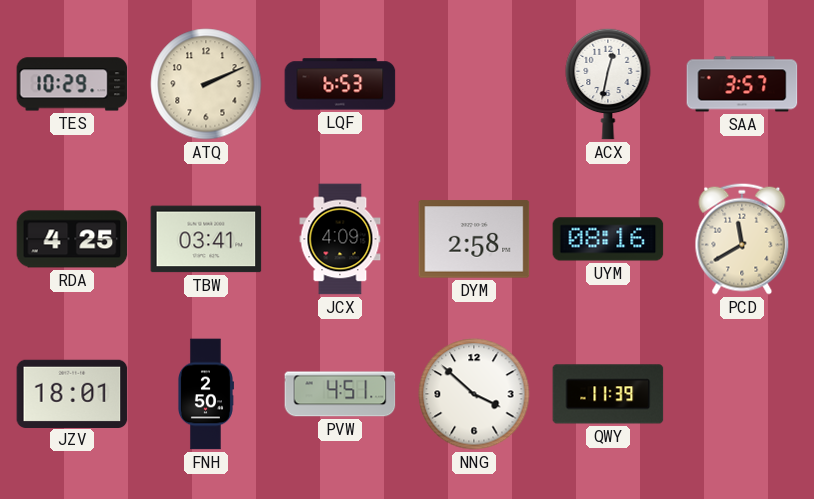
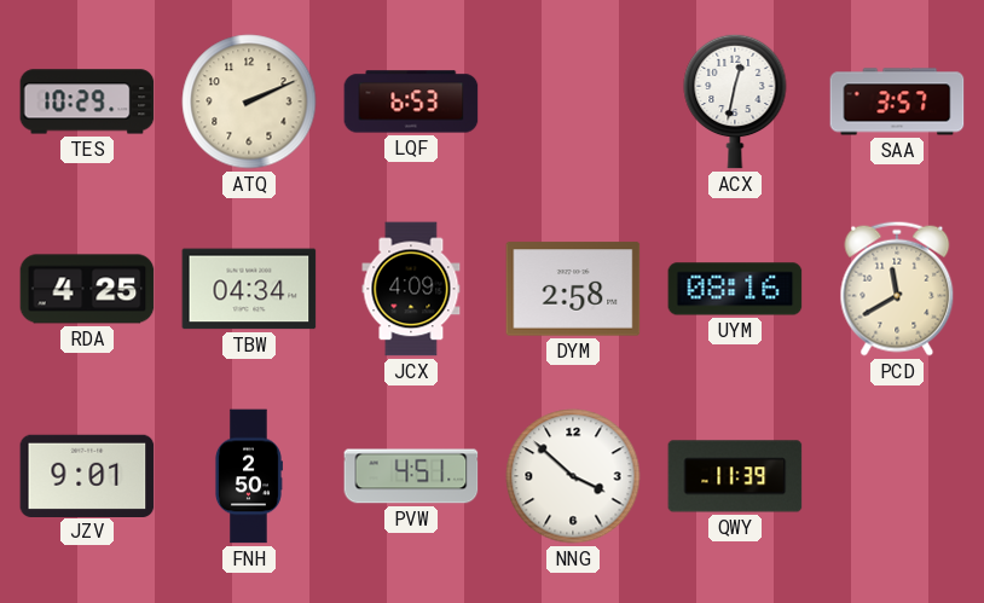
TBW: 03:41 -> 04:34 (249, 289)
JZV: 18:01 -> 9:01 (87, 475)
